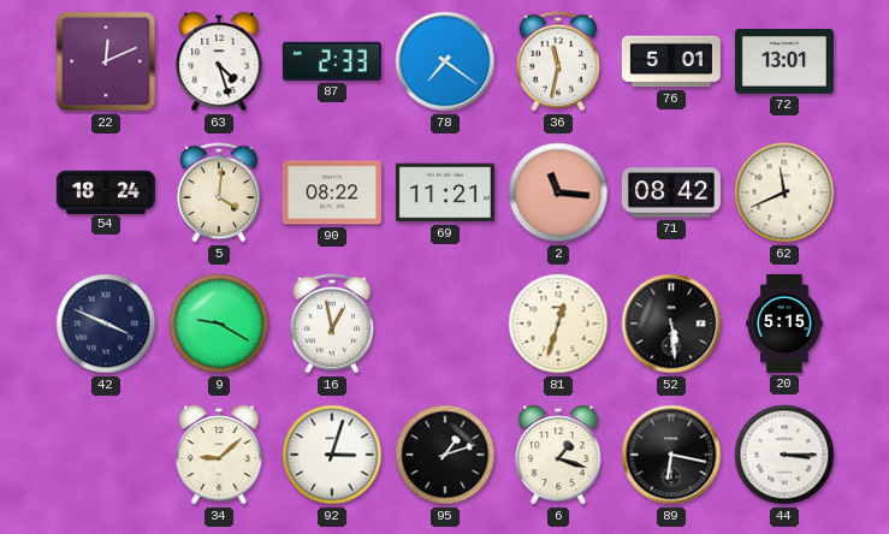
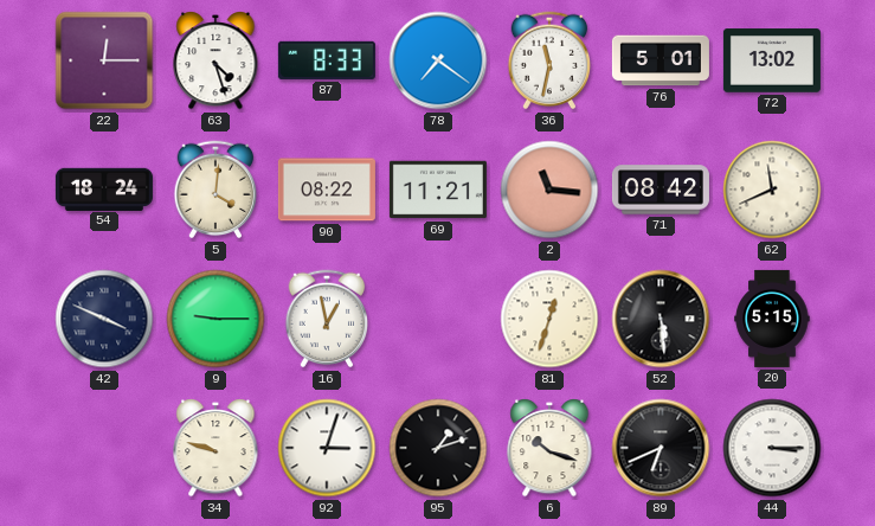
22: 12:11 -> 12:15 (104, 60)
87: 2:33 -> 8:33 (327, 60)
72: 13:01 -> 13:02 (772, 60)
9: 9:20 -> 9:15 (215, 319)
34: 9:08 -> 9:48 (215, 449)
6: 1:18 -> 10:18 (549, 449)
89: 6:17 -> 6:41 (661, 448)
